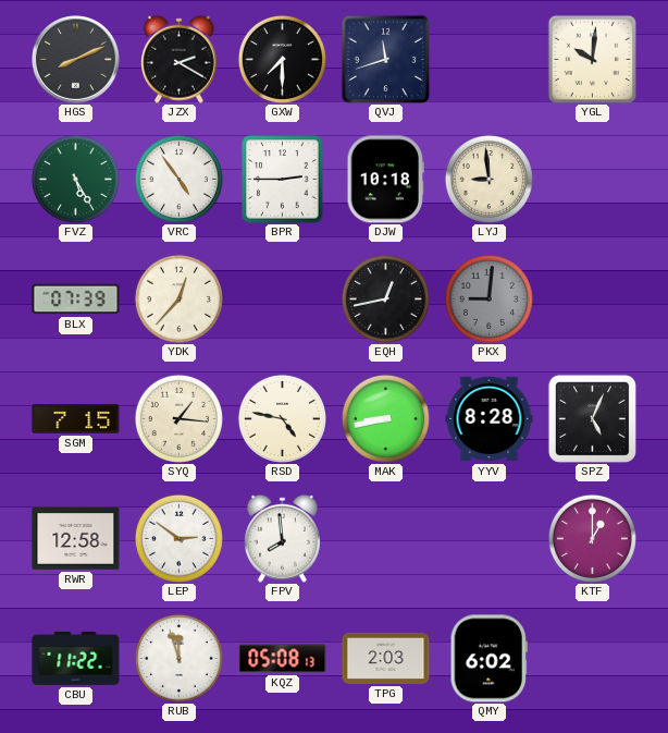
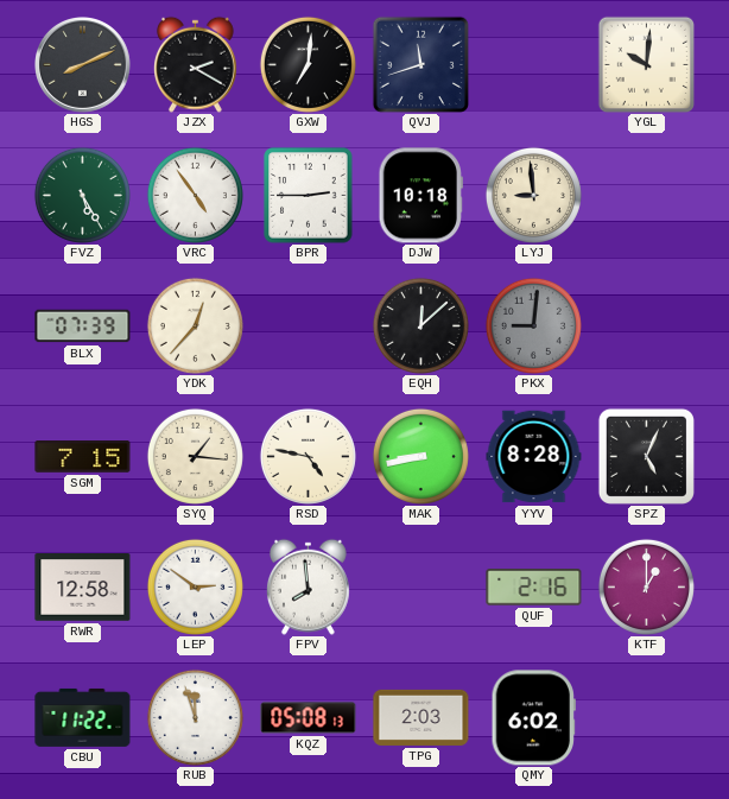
GXW: 7:30 -> 7:01 (308, 64)
EQH: 12:43 -> 12:08 (420, 325)
QUF: none -> 2:16 (534, 588)
